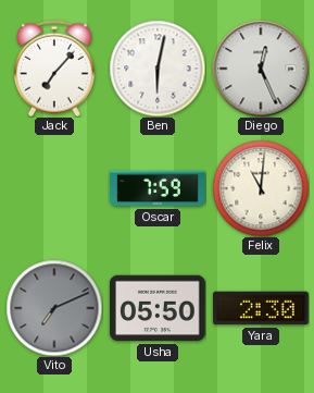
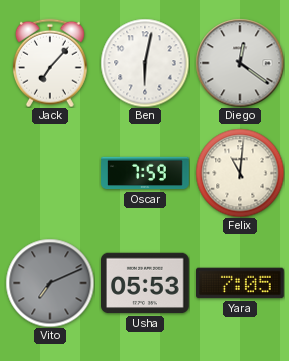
Diego: 12:26 -> 12:21 (240, 63)
Usha: 05:50 -> 05:53 (146, 283)
Yara: 2:30 -> 7:05 (241, 283)
